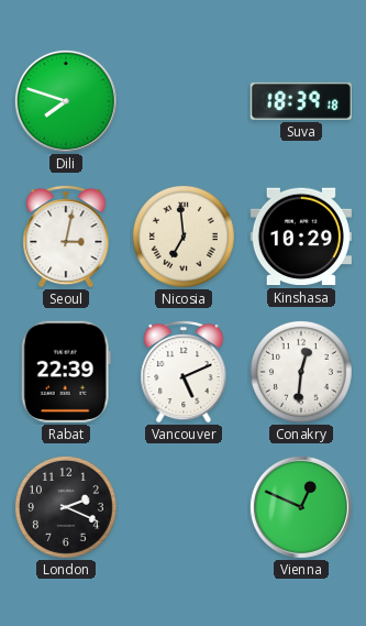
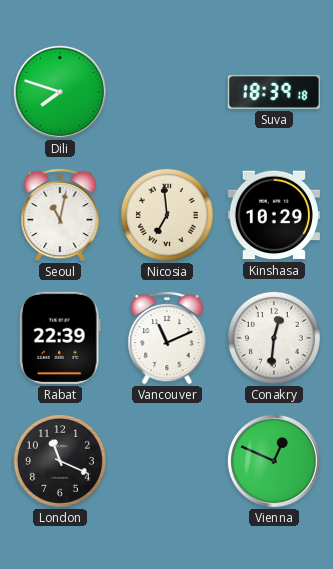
Seoul: 3:02 -> 11:02 (60, 215)
Vancouver: 5:11 -> 11:11 (167, 338)
London: 2:19 -> 11:19 (60, 461)
